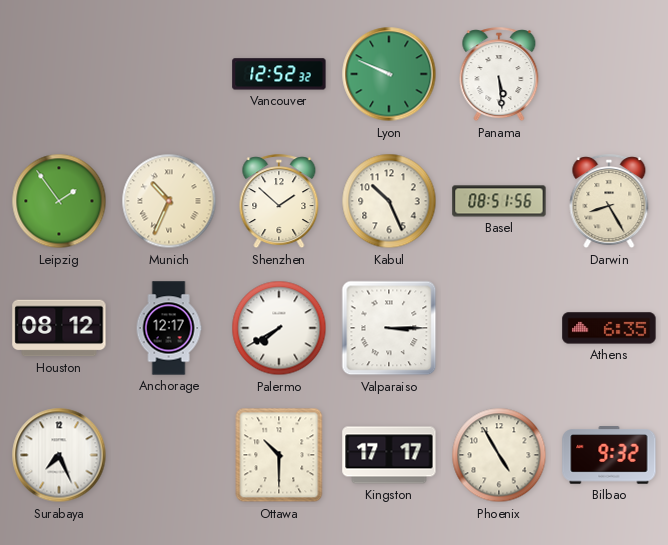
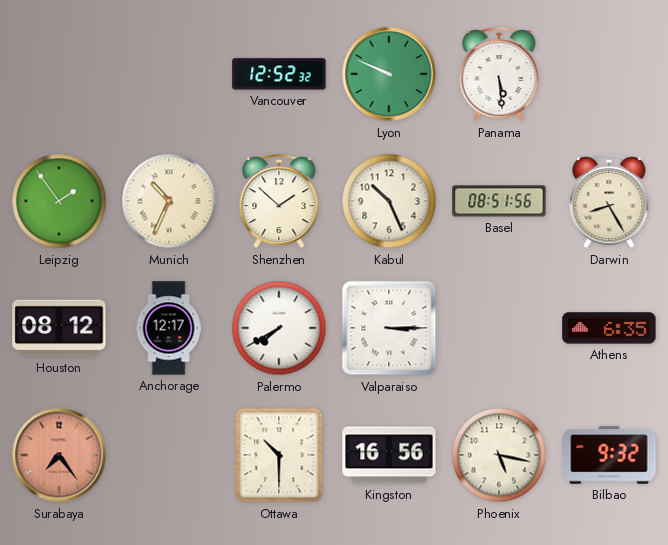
Surabaya: 7:26 -> 7:24 (59, 455)
Surabaya dial: white -> salmon (59, 455)
Kingston: 17:17 -> 16:56 (389, 455)
Phoenix: 4:55 -> 5:17 (499, 455)
